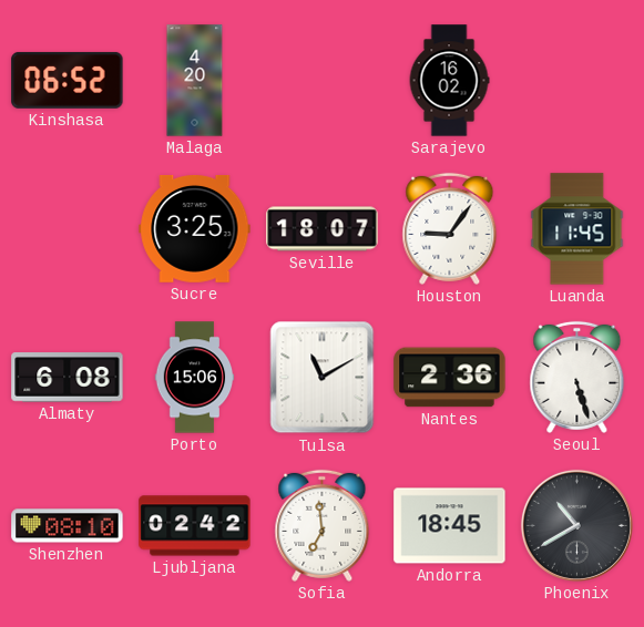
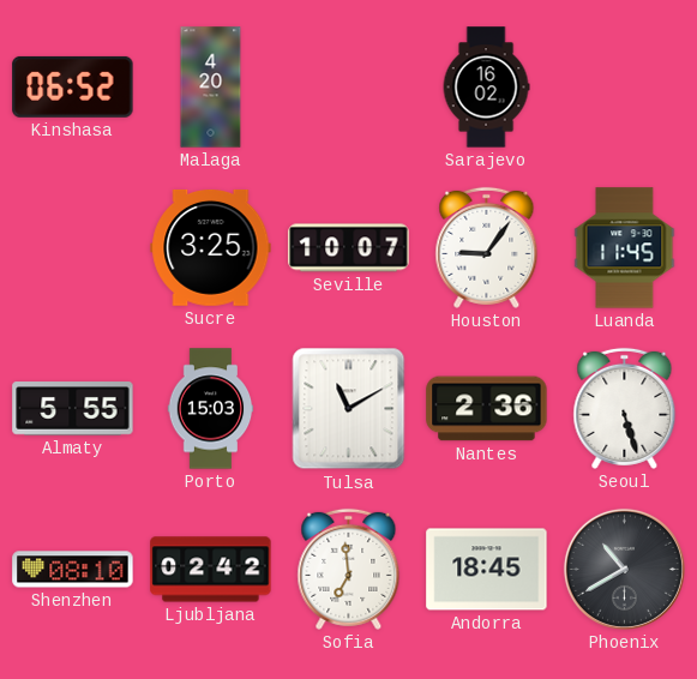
Seville: 18:07 -> 10:07 (349, 248)
Almaty: 6:08 -> 5:55 (73, 409)
Porto: 15:06 -> 15:03 (211, 409)
